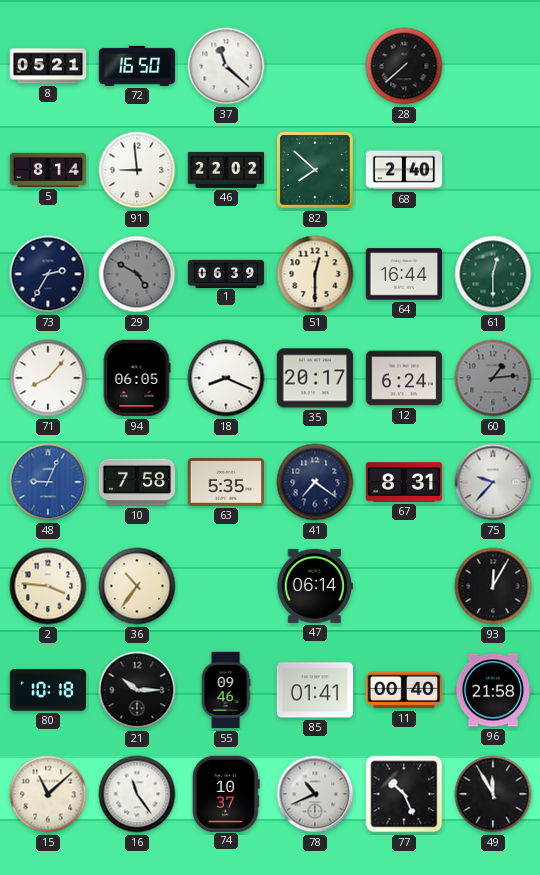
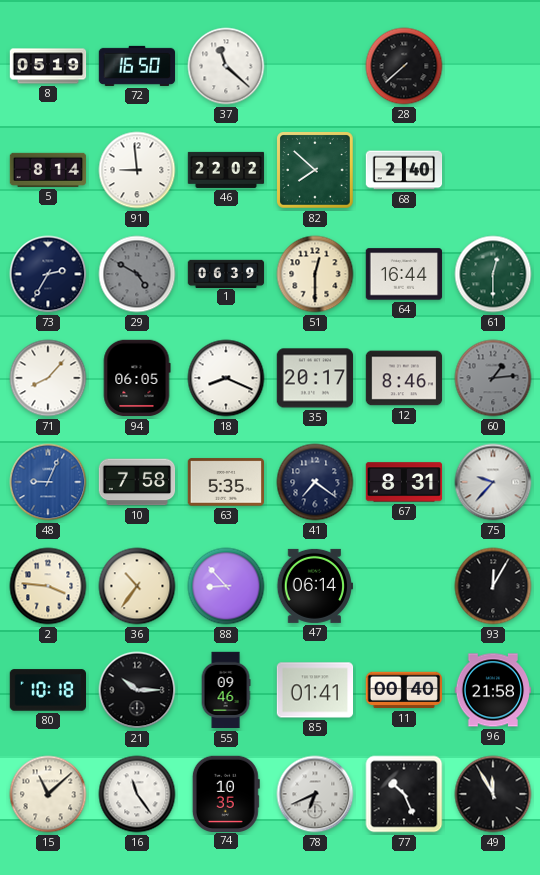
8: 05:21 -> 05:19 (48, 66)
12: 6:24 -> 8:46 (404, 378)
88: none -> 8:53 (226, 586)
74: 10:37 -> 10:35 (226, 793)
78: 10:41 -> 6:41 (315, 794)
